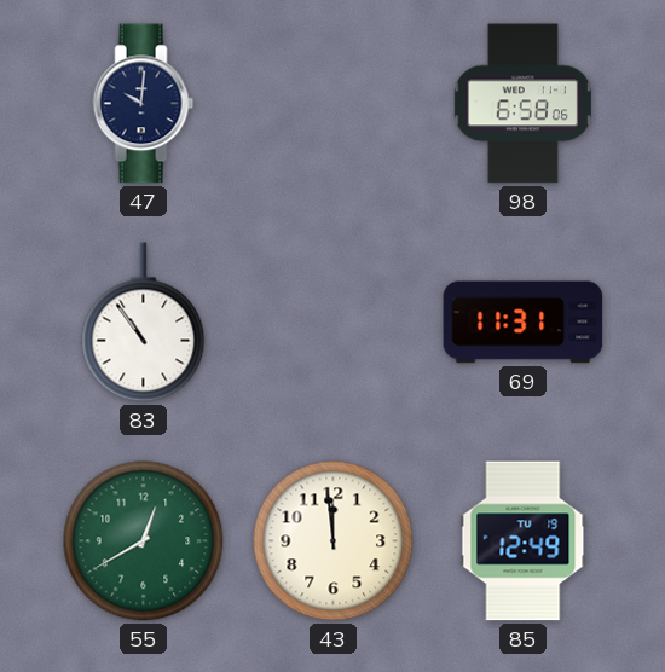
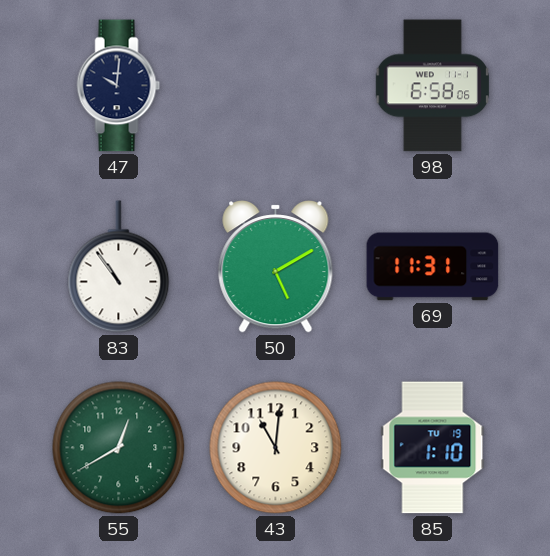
50: none -> 5:10 (276, 267)
43: 11:59 -> 11:01 (276, 448)
85: 12:49 -> 1:10 (433, 448)
